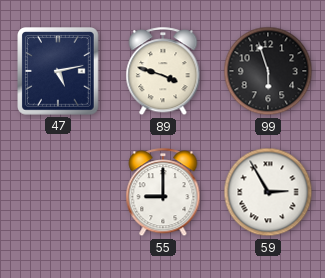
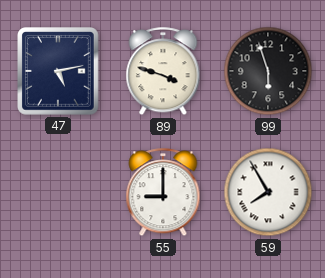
59: 2:55 -> 7:55 (268, 192)
